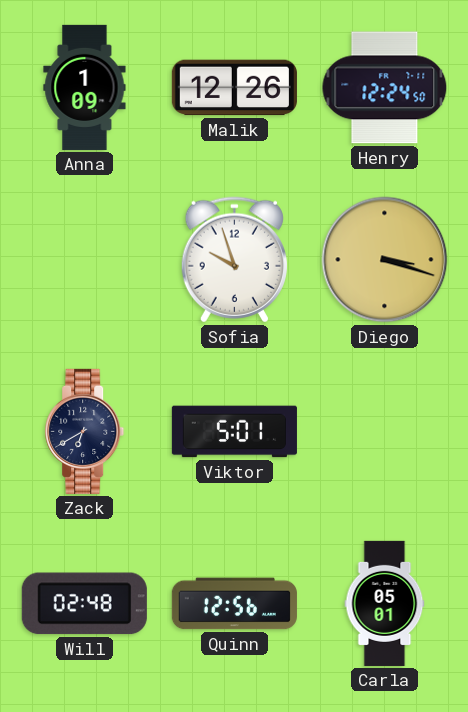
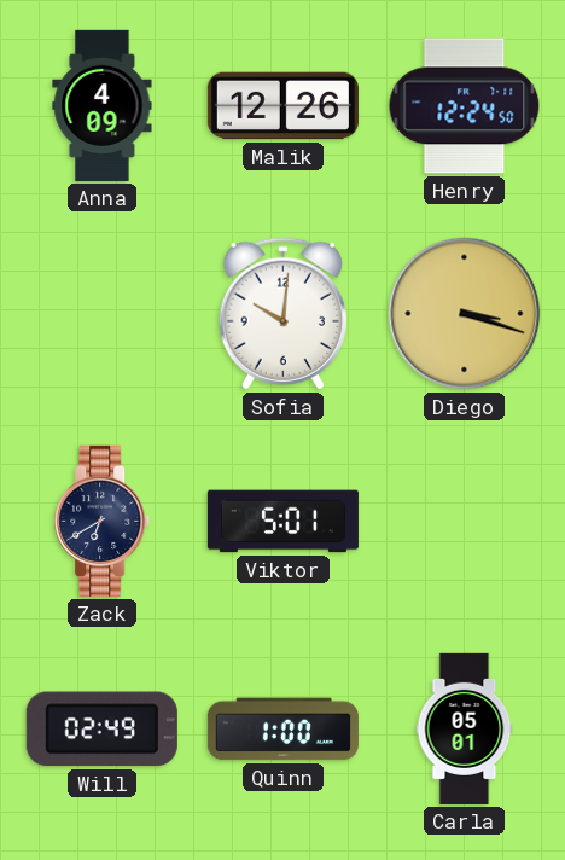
Anna: 1:09 -> 4:09 (103, 105)
Sofia: 9:57 -> 10:01 (282, 314)
Will: 02:48 -> 02:49 (101, 730)
Quinn: 12:56 -> 1:00 (282, 730)
